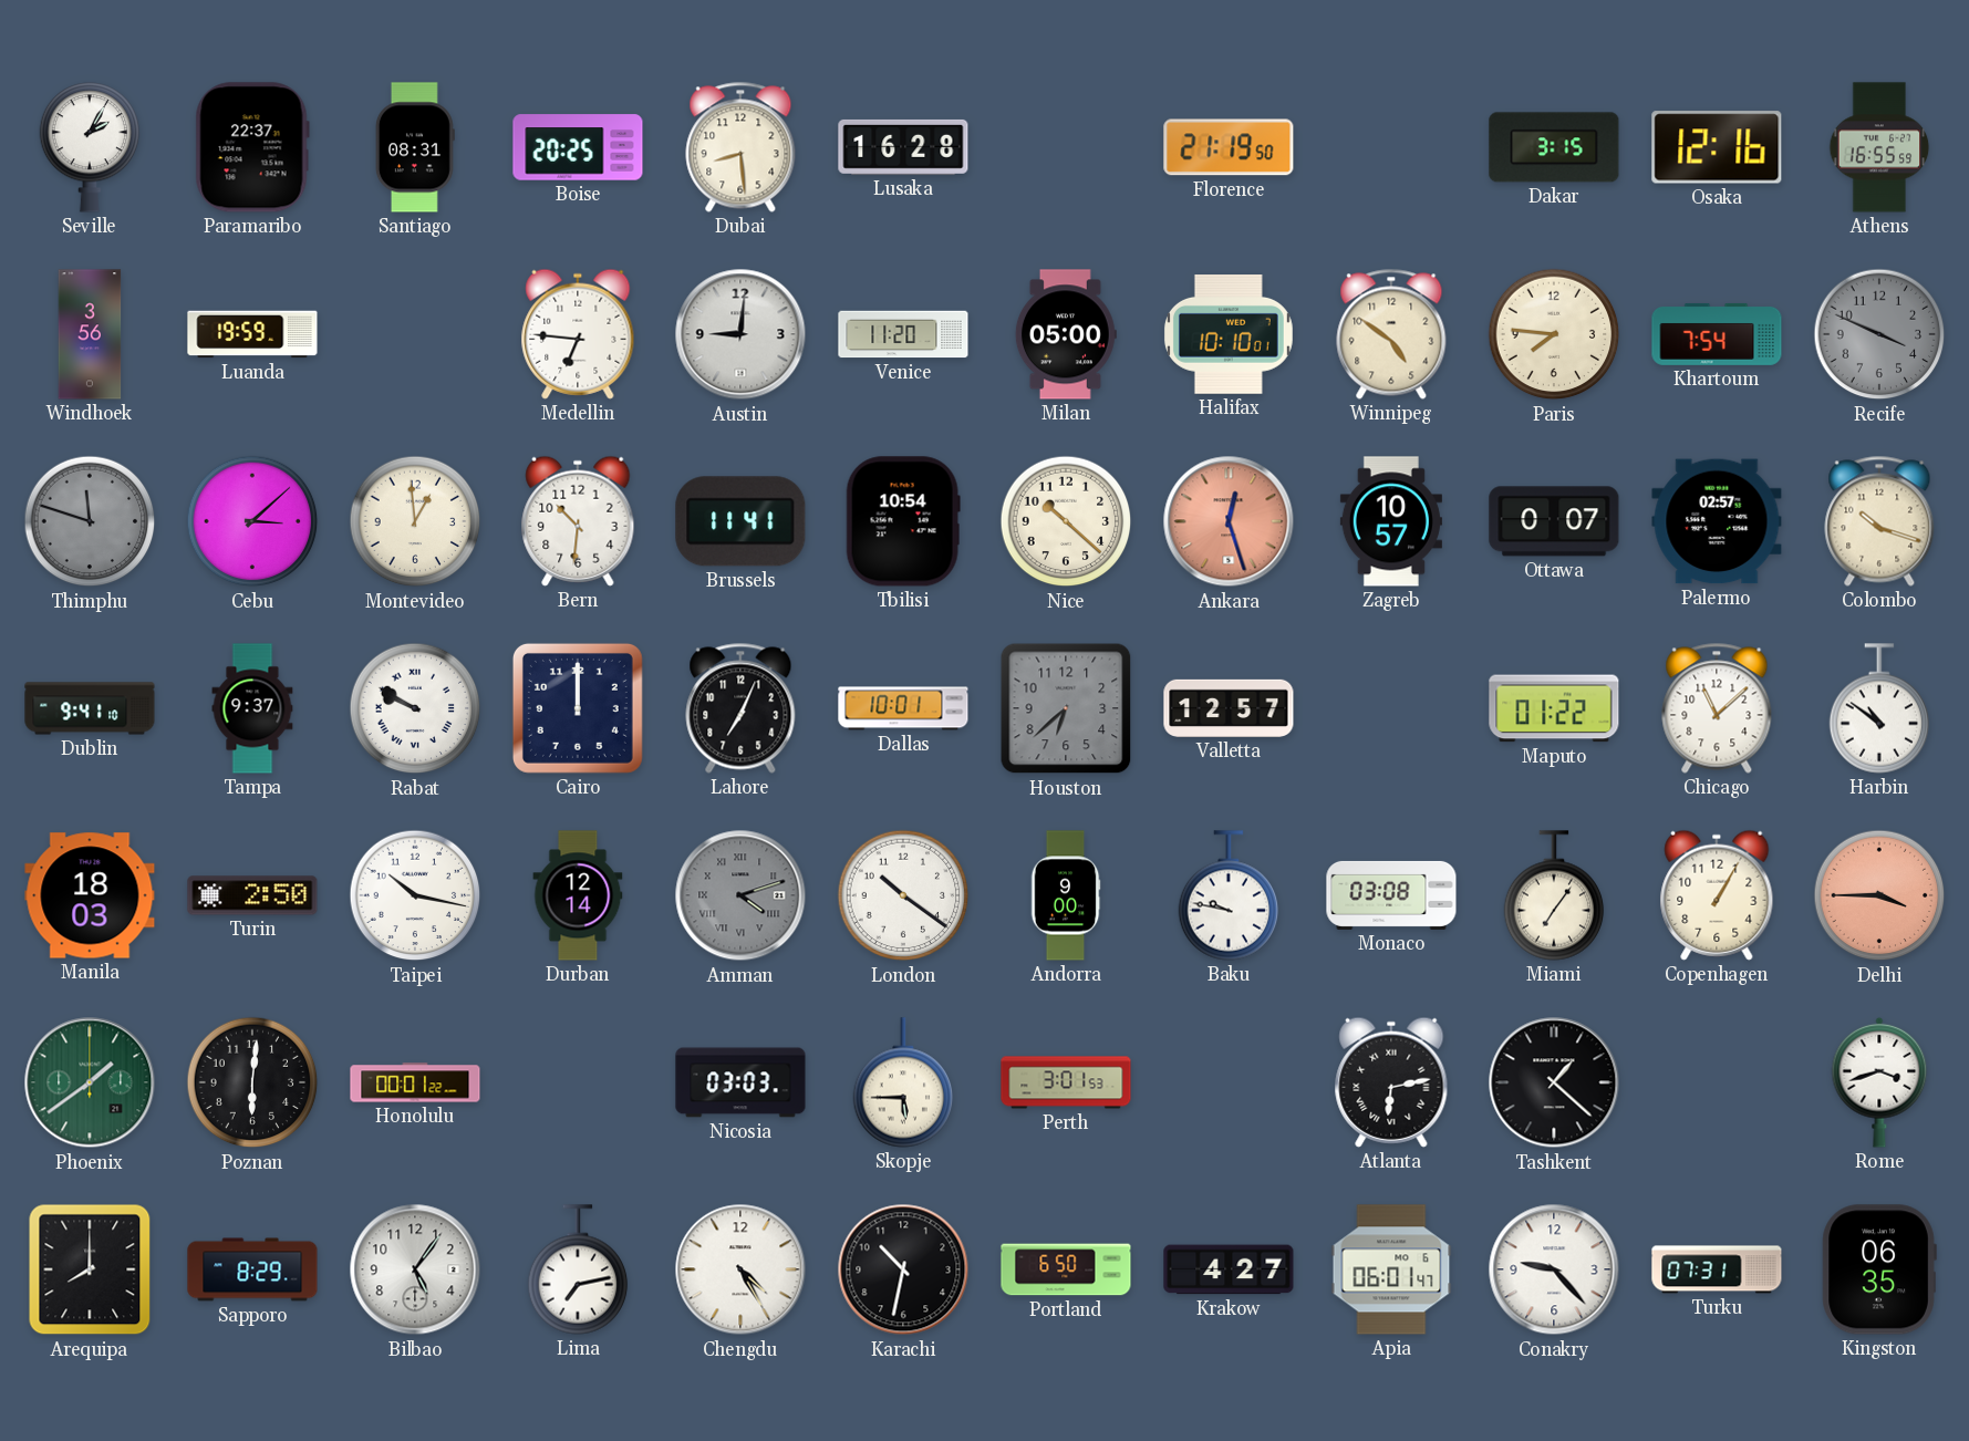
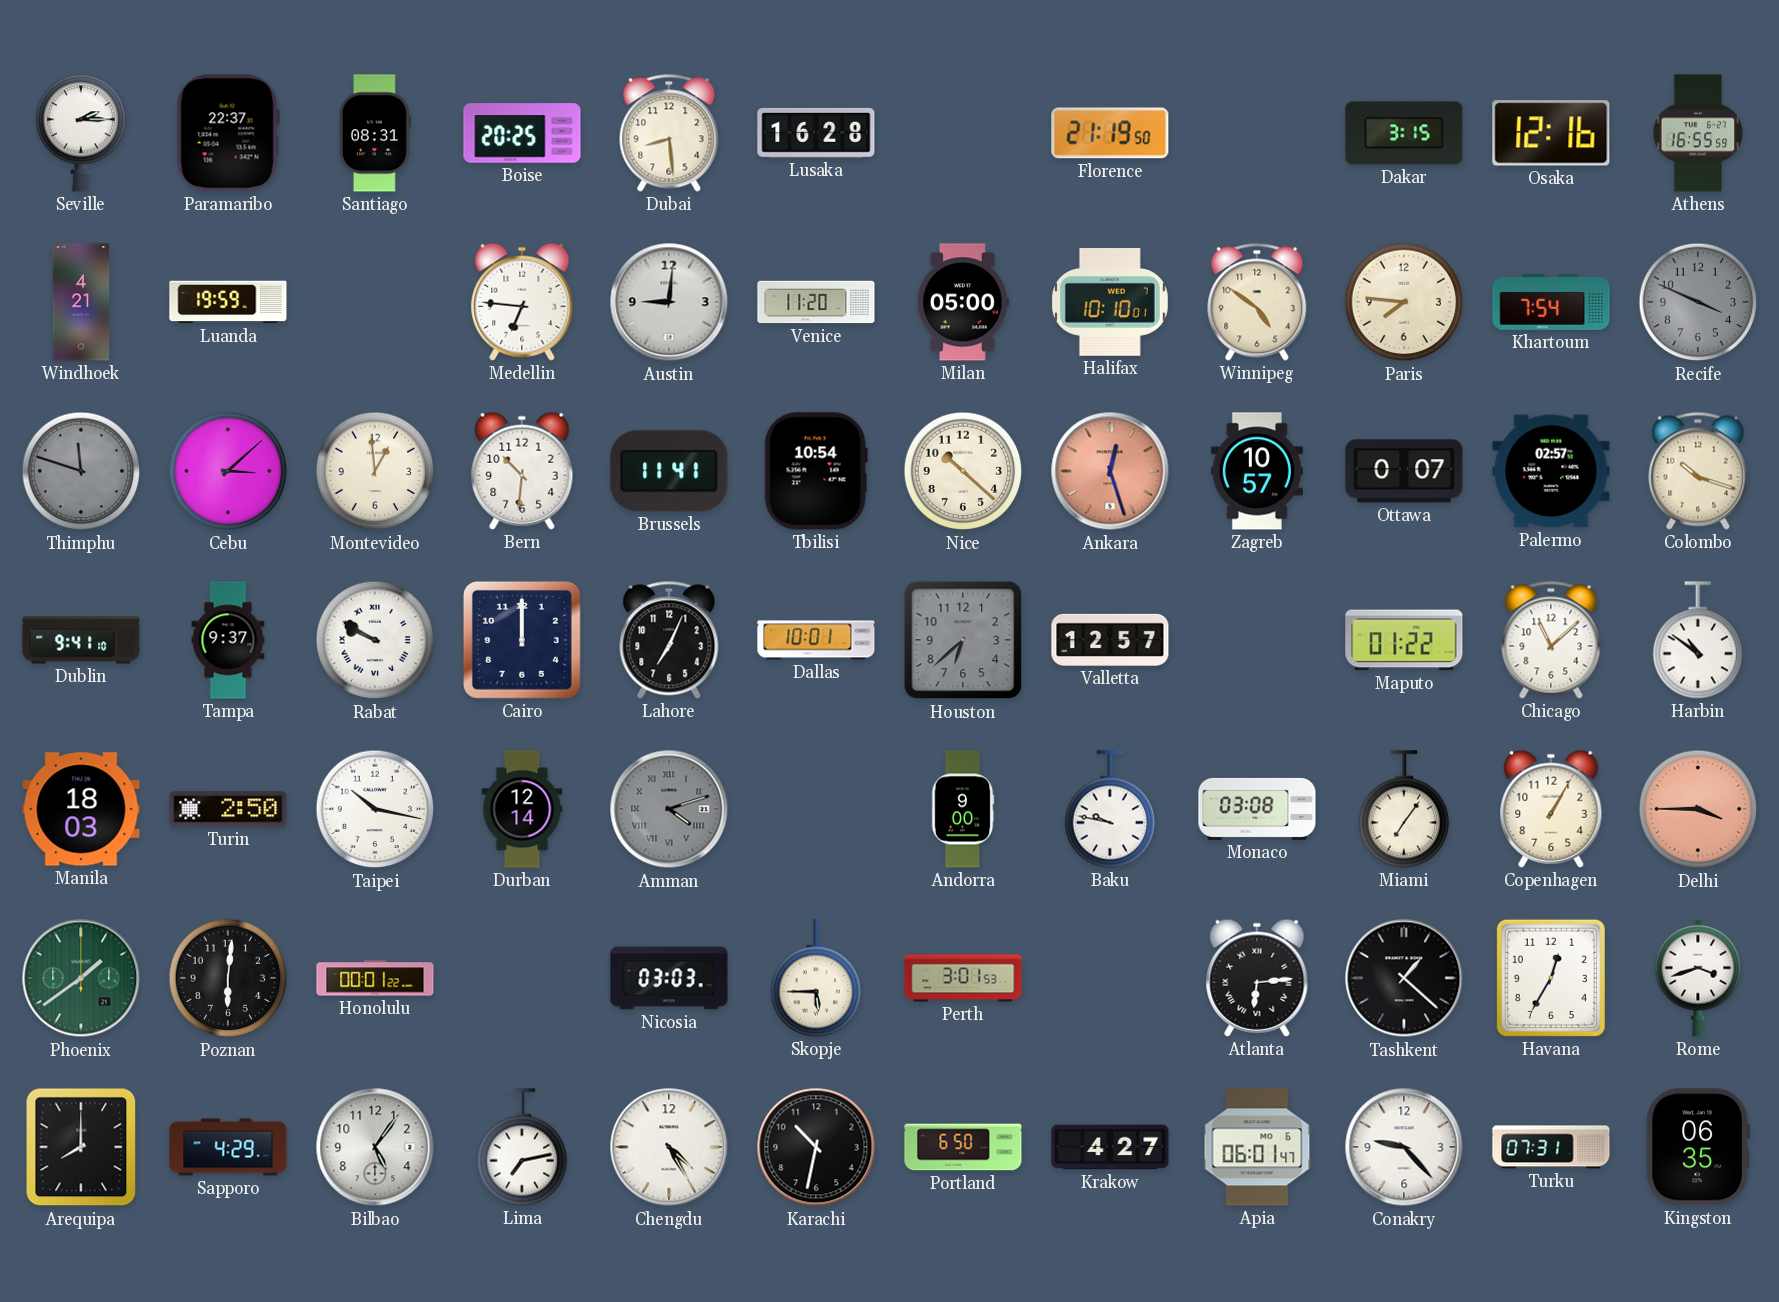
Seville: 2:05 -> 2:15 (81, 133)
Windhoek: 3:56 -> 4:21 (81, 302)
London: 10:21 -> none (903, 895)
Atlanta: 6:13 -> 6:14 (1257, 978)
Havana: none -> 12:35 (1551, 978)
Sapporo: 8:29 -> 4:29 (228, 1147)
